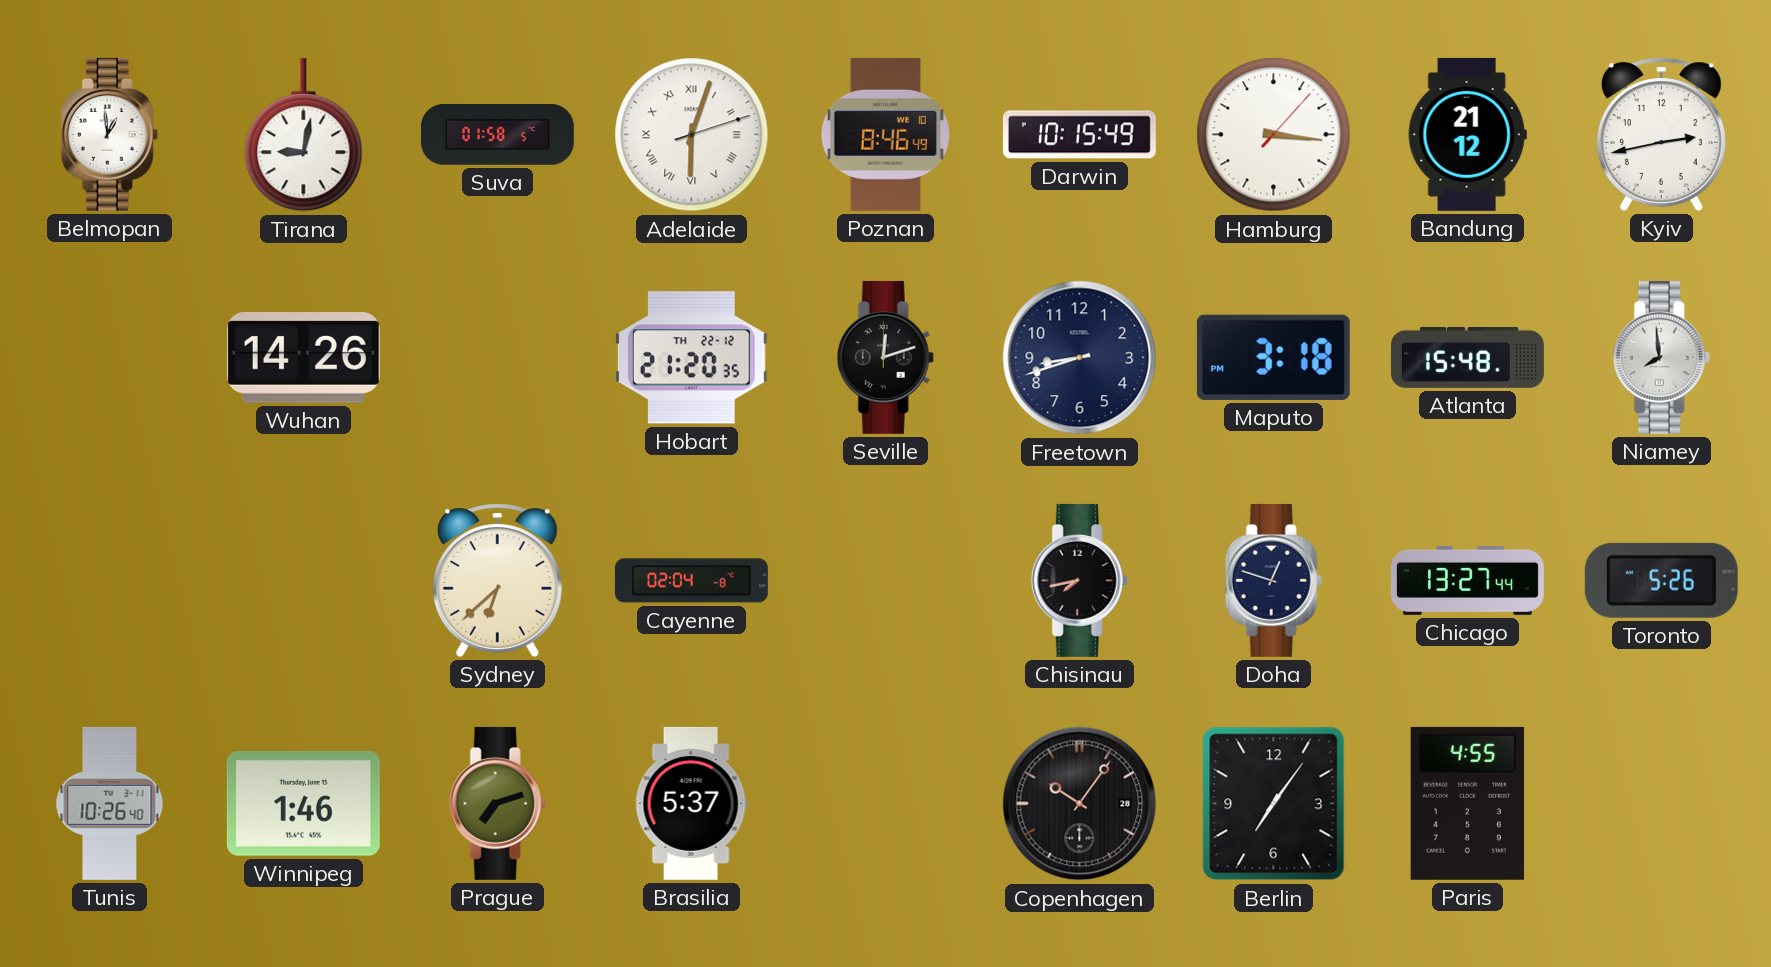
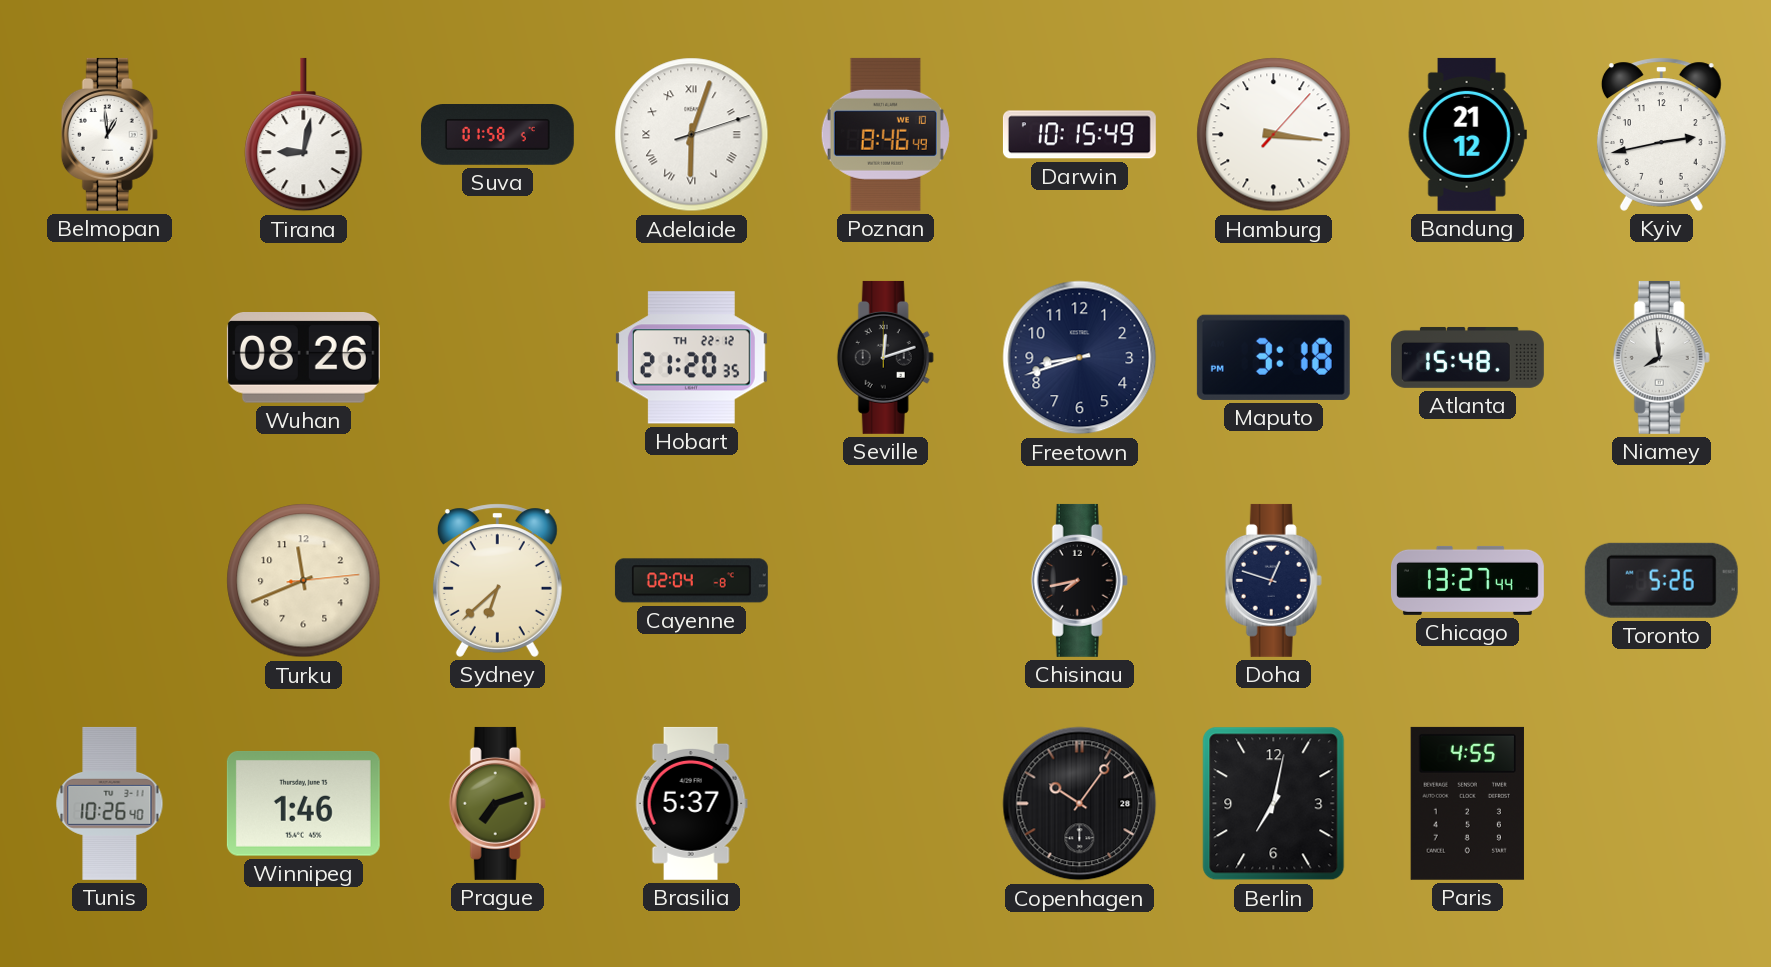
Wuhan: 14:26 -> 08:26 (303, 358)
Turku: none -> 11:41 (304, 581)
Berlin: 7:06 -> 7:02 (1274, 804)
